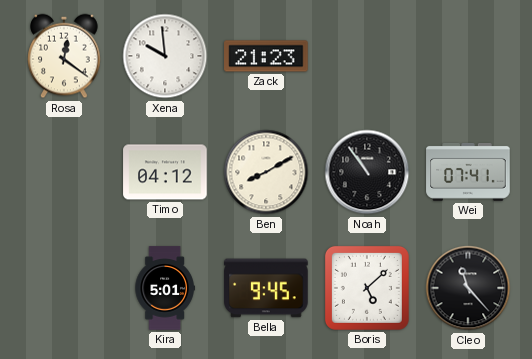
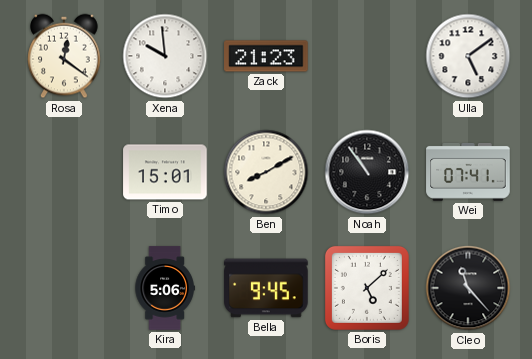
Ulla: none -> 5:09 (468, 56)
Timo: 04:12 -> 15:01 (165, 172)
Kira: 5:01 -> 5:06 (165, 288)
